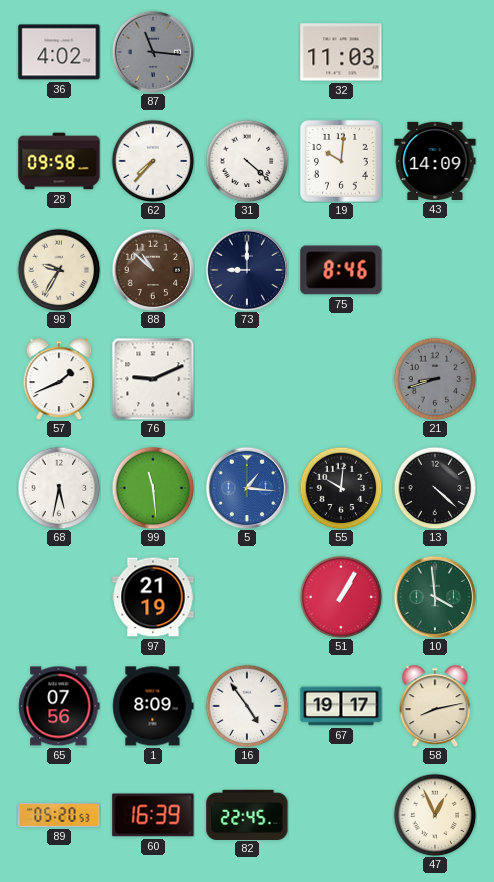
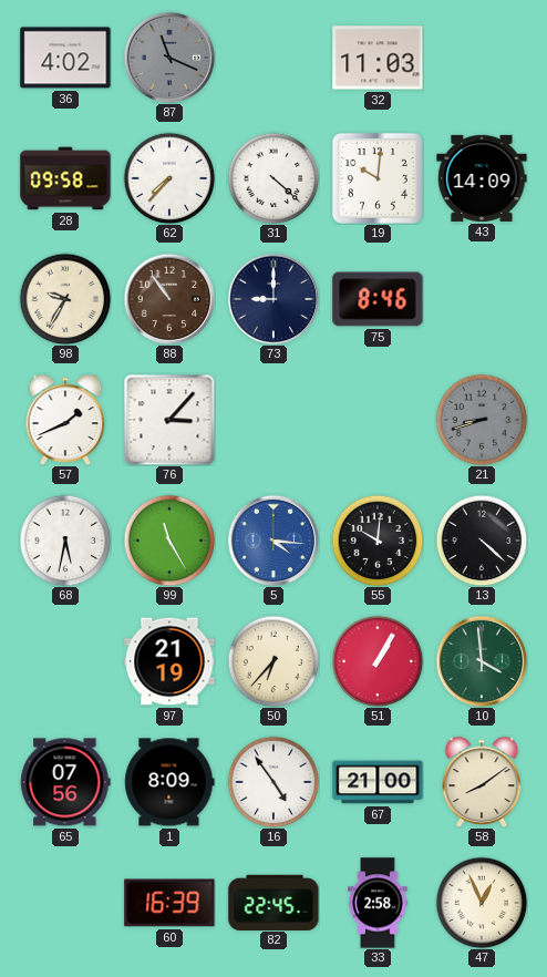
87: 11:16 -> 11:19 (169, 58)
88: 10:52 -> 10:54 (169, 299)
76: 9:11 -> 3:07 (169, 420)
99: 11:29 -> 11:25 (169, 541)
5: 1:16 -> 4:16 (273, 541)
50: none -> 6:37 (273, 661)
67: 19:17 -> 21:00 (378, 782)
58: 8:13 -> 8:09 (482, 782)
89: 05:20 -> none (59, 815)
33: none -> 2:58 (378, 903)
